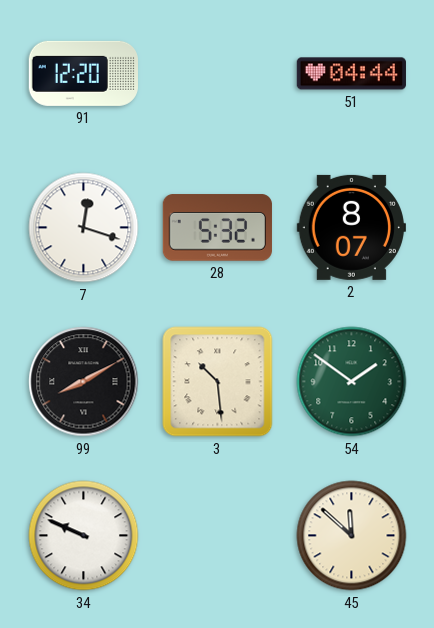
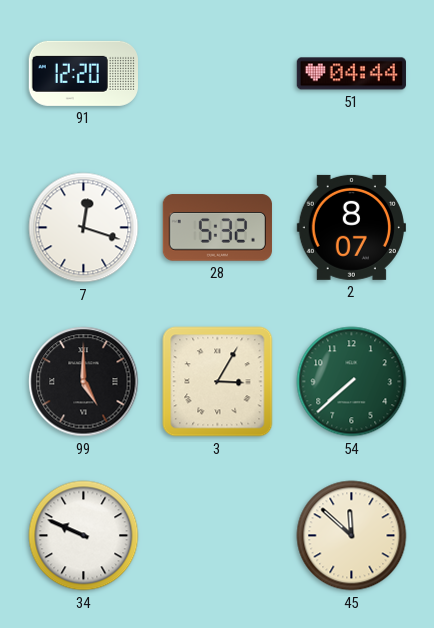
99: 8:10 -> 5:00 (84, 382)
3: 10:29 -> 3:05 (218, 382)
54: 1:51 -> 7:38 (352, 382)
